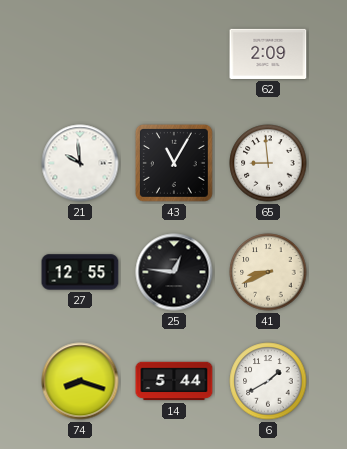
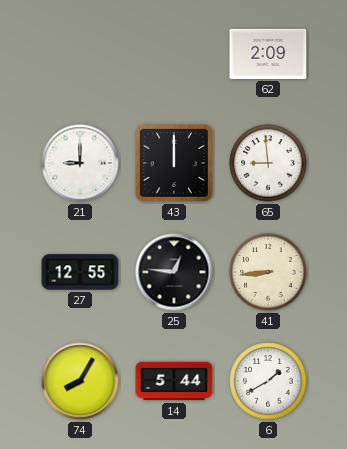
21: 9:59 -> 9:00 (80, 163)
43: 11:05 -> 12:00 (175, 164)
41: 8:41 -> 8:44 (268, 272)
74: 8:18 -> 8:05 (80, 381)
